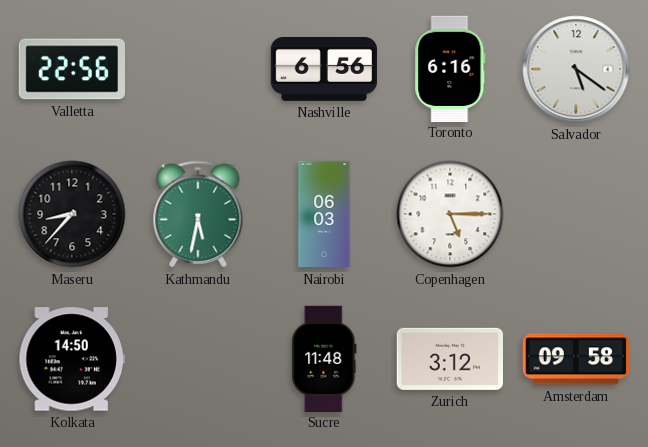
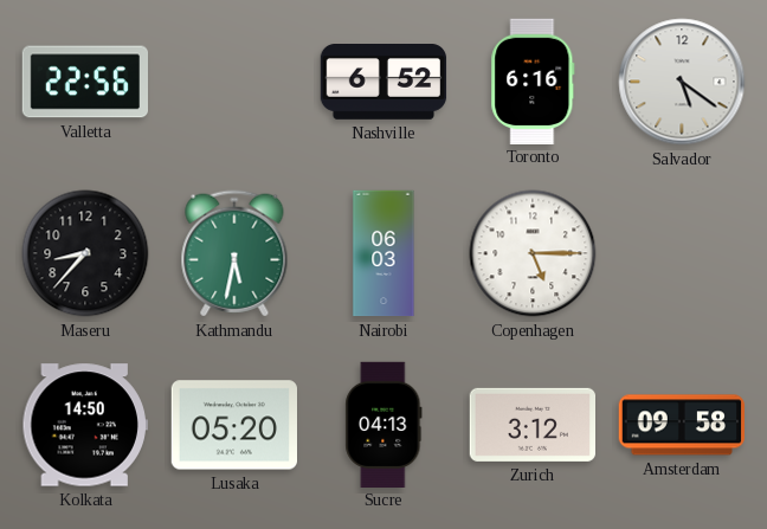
Nashville: 6:56 -> 6:52 (383, 83)
Lusaka: none -> 05:20 (233, 425)
Sucre: 11:48 -> 04:13 (383, 424)
